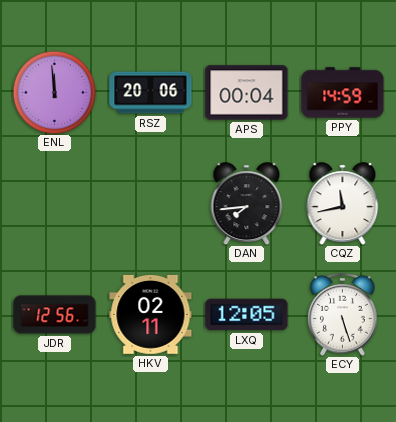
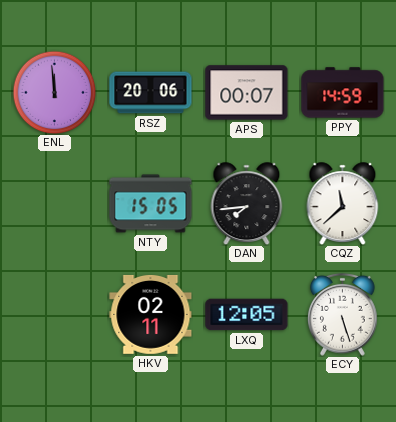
APS: 00:04 -> 00:07 (247, 93)
NTY: none -> 15:05 (151, 204)
CQZ: 11:43 -> 11:38 (343, 203)
JDR: 12:56 -> none (55, 315)
